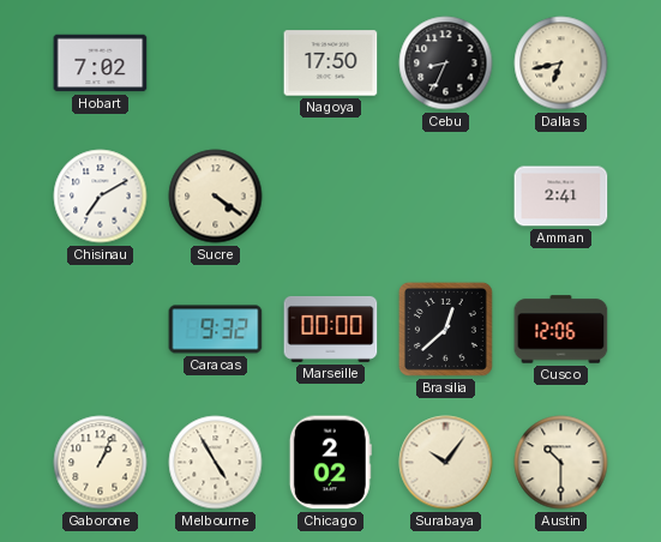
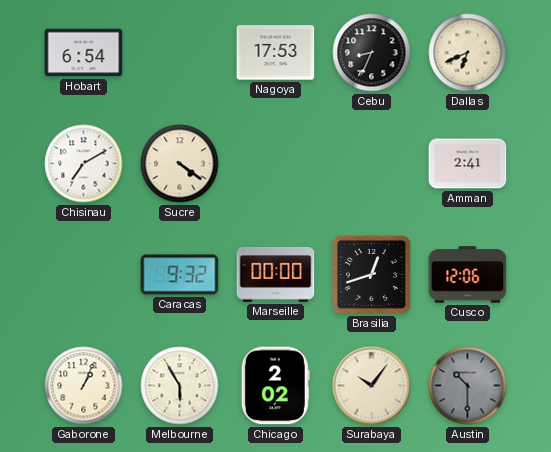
Hobart: 7:02 -> 6:54 (84, 53)
Nagoya: 17:50 -> 17:53 (276, 53)
Dallas: 6:43 -> 6:41 (468, 53)
Brasilia: 12:38 -> 12:42 (371, 274)
Melbourne: 4:55 -> 5:55 (180, 386)
Austin dial: cream -> grey (468, 386)
